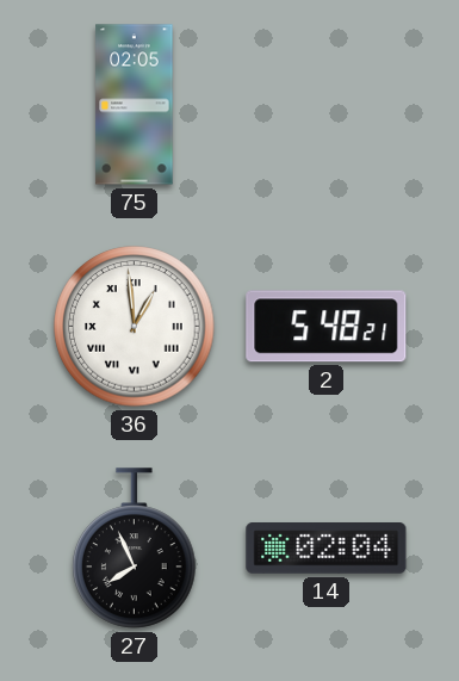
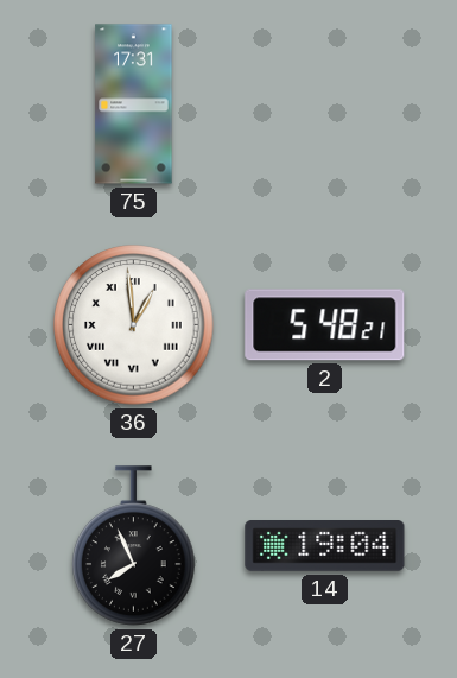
75: 02:05 -> 17:31 (134, 104)
14: 02:04 -> 19:04 (325, 546)
